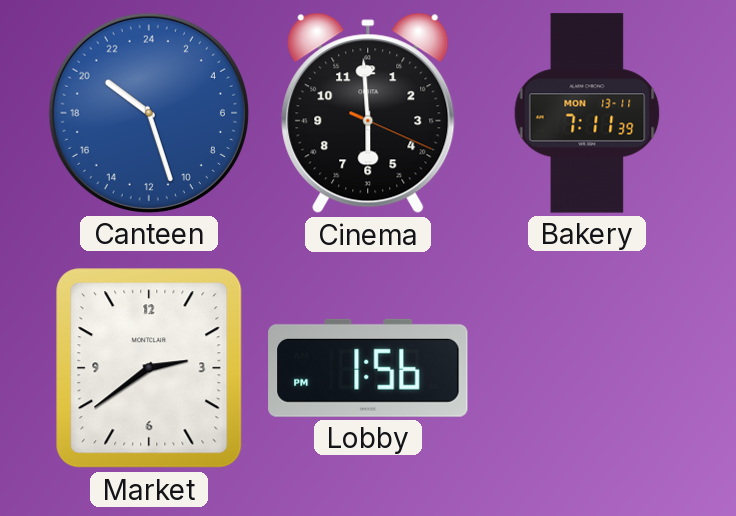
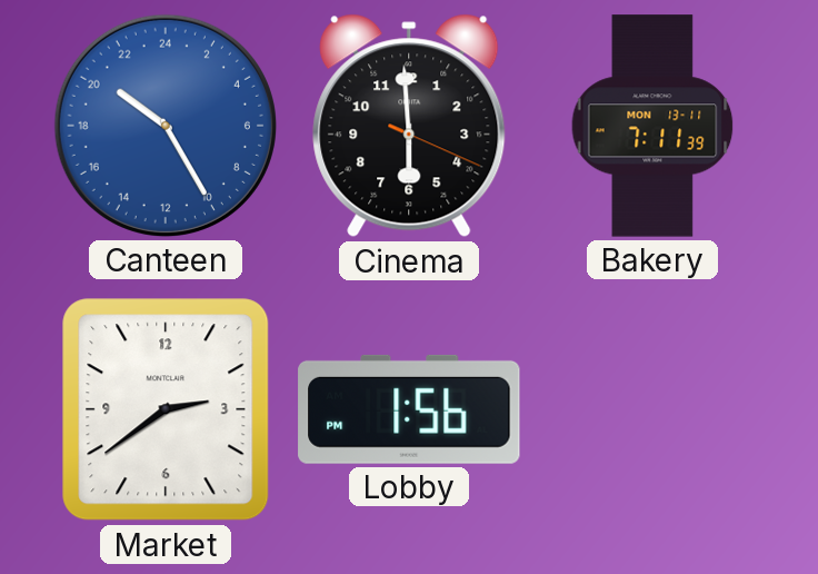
Canteen: 20:27 -> 20:25 (166, 126)
